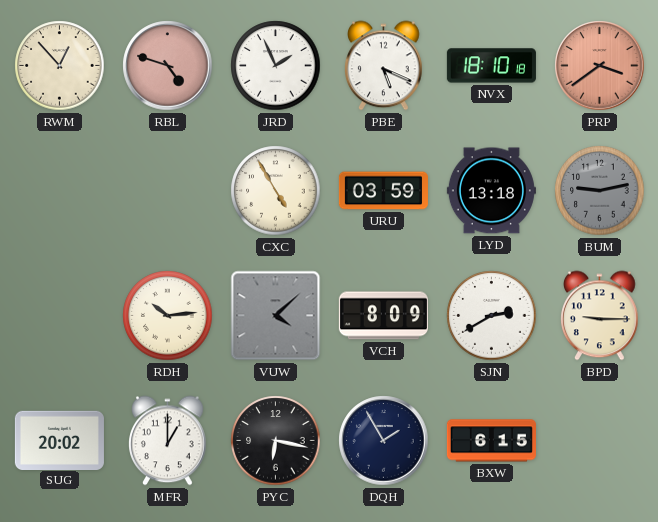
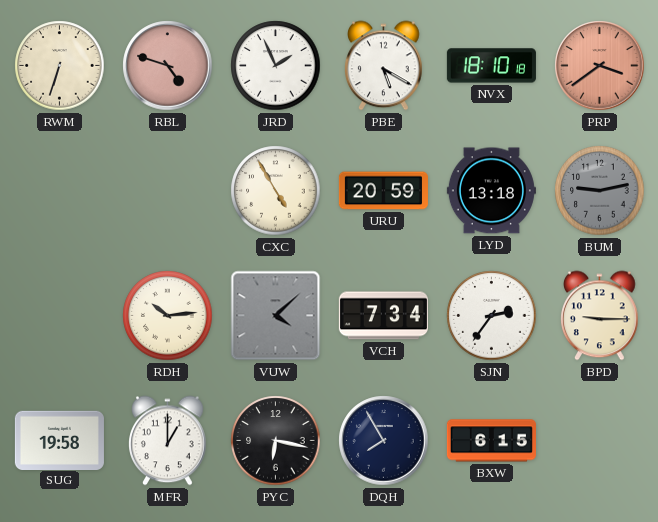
RWM: 12:53 -> 6:33 (60, 66)
PBE: 5:19 -> 5:20 (384, 66)
URU: 03:59 -> 20:59 (383, 191)
VCH: 8:09 -> 7:34 (383, 316)
SJN: 2:40 -> 2:36 (492, 316)
SUG: 20:02 -> 19:58 (59, 440)
DQH: 1:55 -> 7:55 (384, 441)
